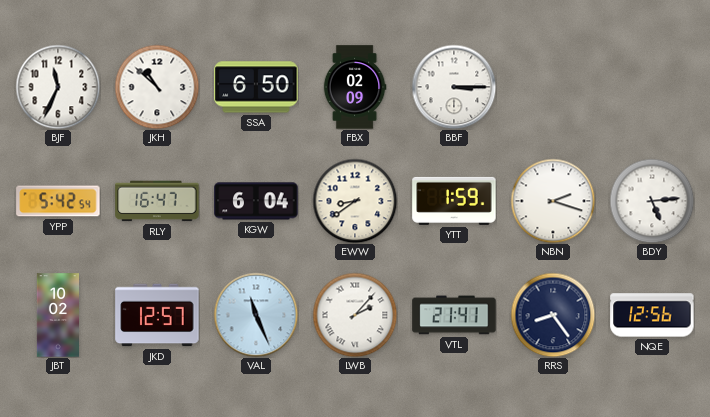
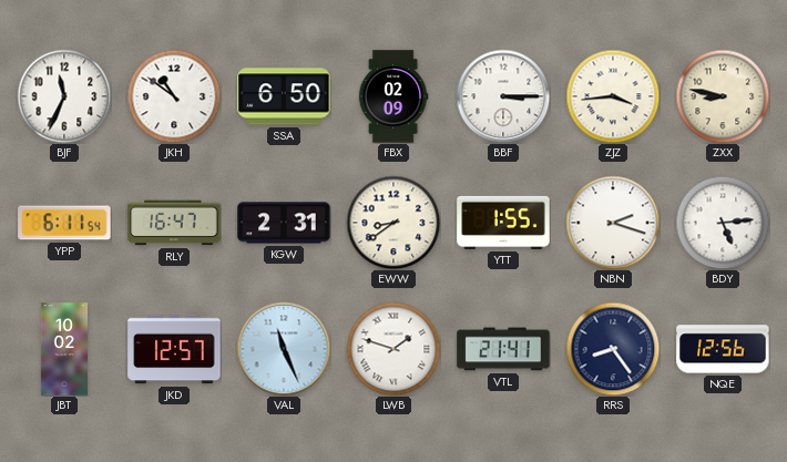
JKH: 10:52 -> 10:51 (174, 96)
ZJZ: none -> 3:44 (613, 96)
ZXX: none -> 8:47 (723, 96)
YPP: 5:42 -> 6:11 (64, 223)
KGW: 6:04 -> 2:31 (284, 223)
YTT: 1:59 -> 1:55 (503, 223)
LWB: 2:07 -> 1:48 (393, 349)
